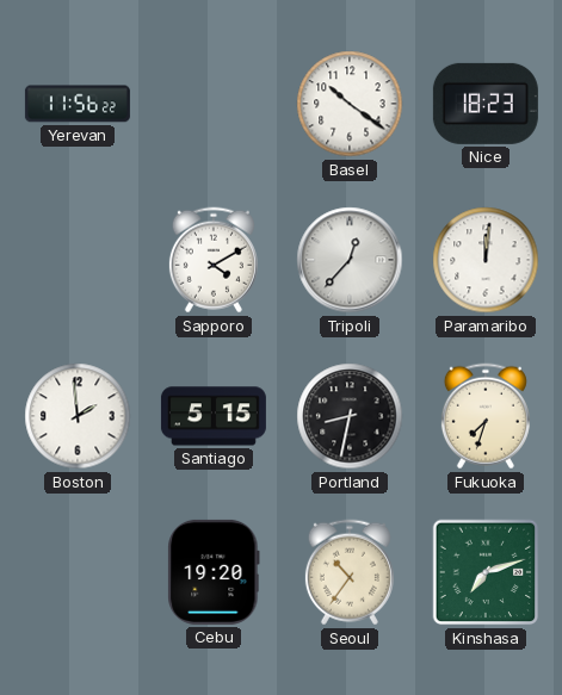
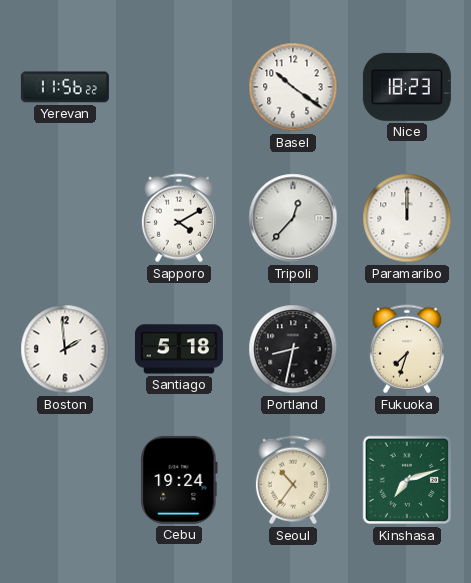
Paramaribo: 12:01 -> 12:00 (407, 218)
Santiago: 5:15 -> 5:18 (179, 349)
Cebu: 19:20 -> 19:24 (179, 480)
